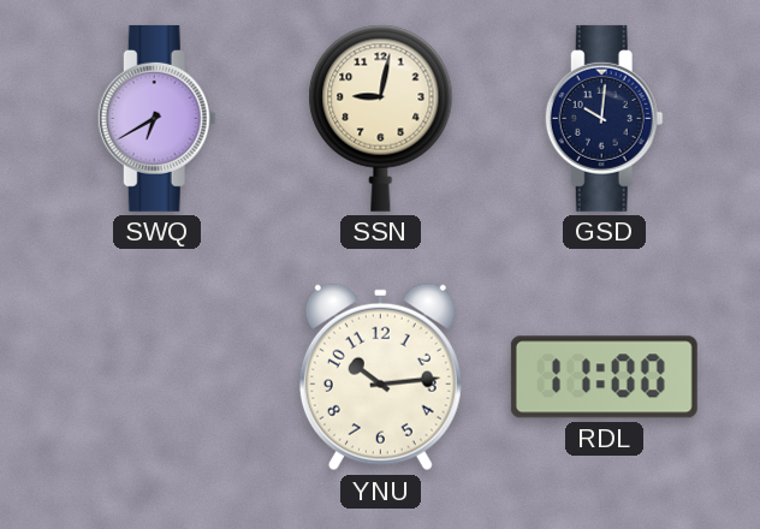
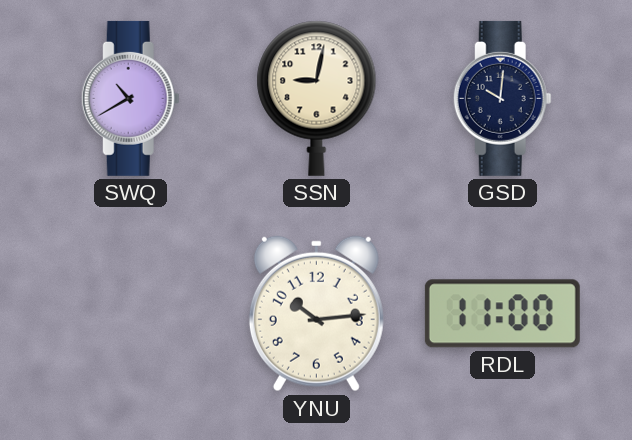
SWQ: 6:40 -> 10:40 (130, 98)
